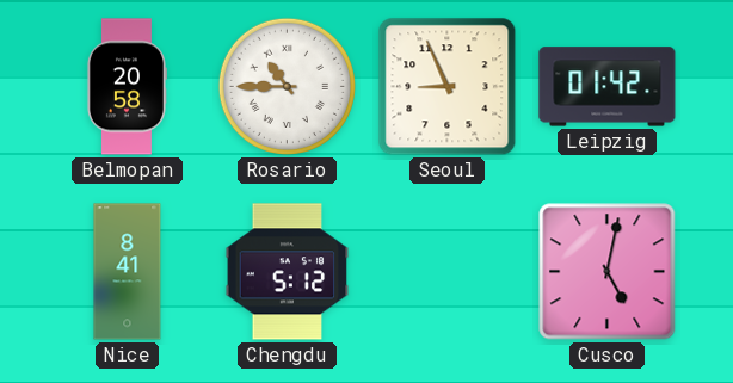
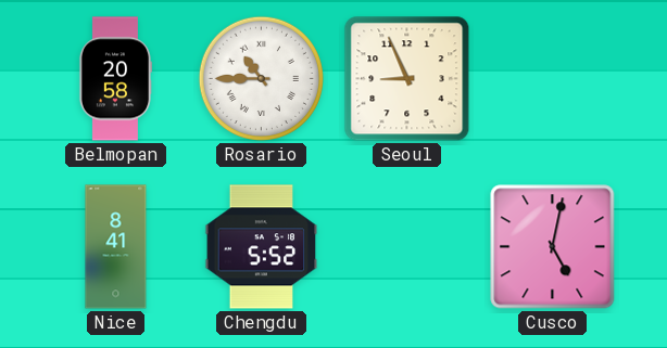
Leipzig: 01:42 -> none (608, 87)
Chengdu: 5:12 -> 5:52 (262, 247)
